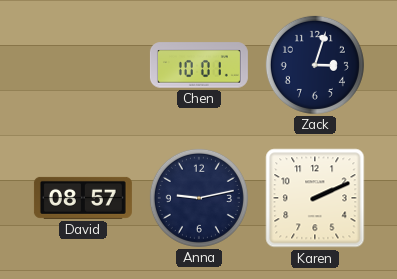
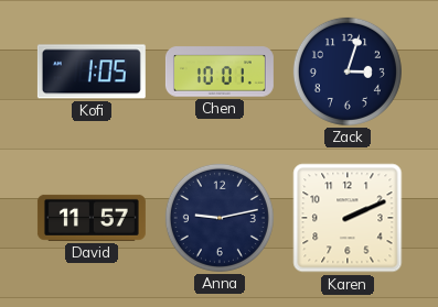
Kofi: none -> 1:05 (92, 72)
David: 08:57 -> 11:57 (92, 218)
